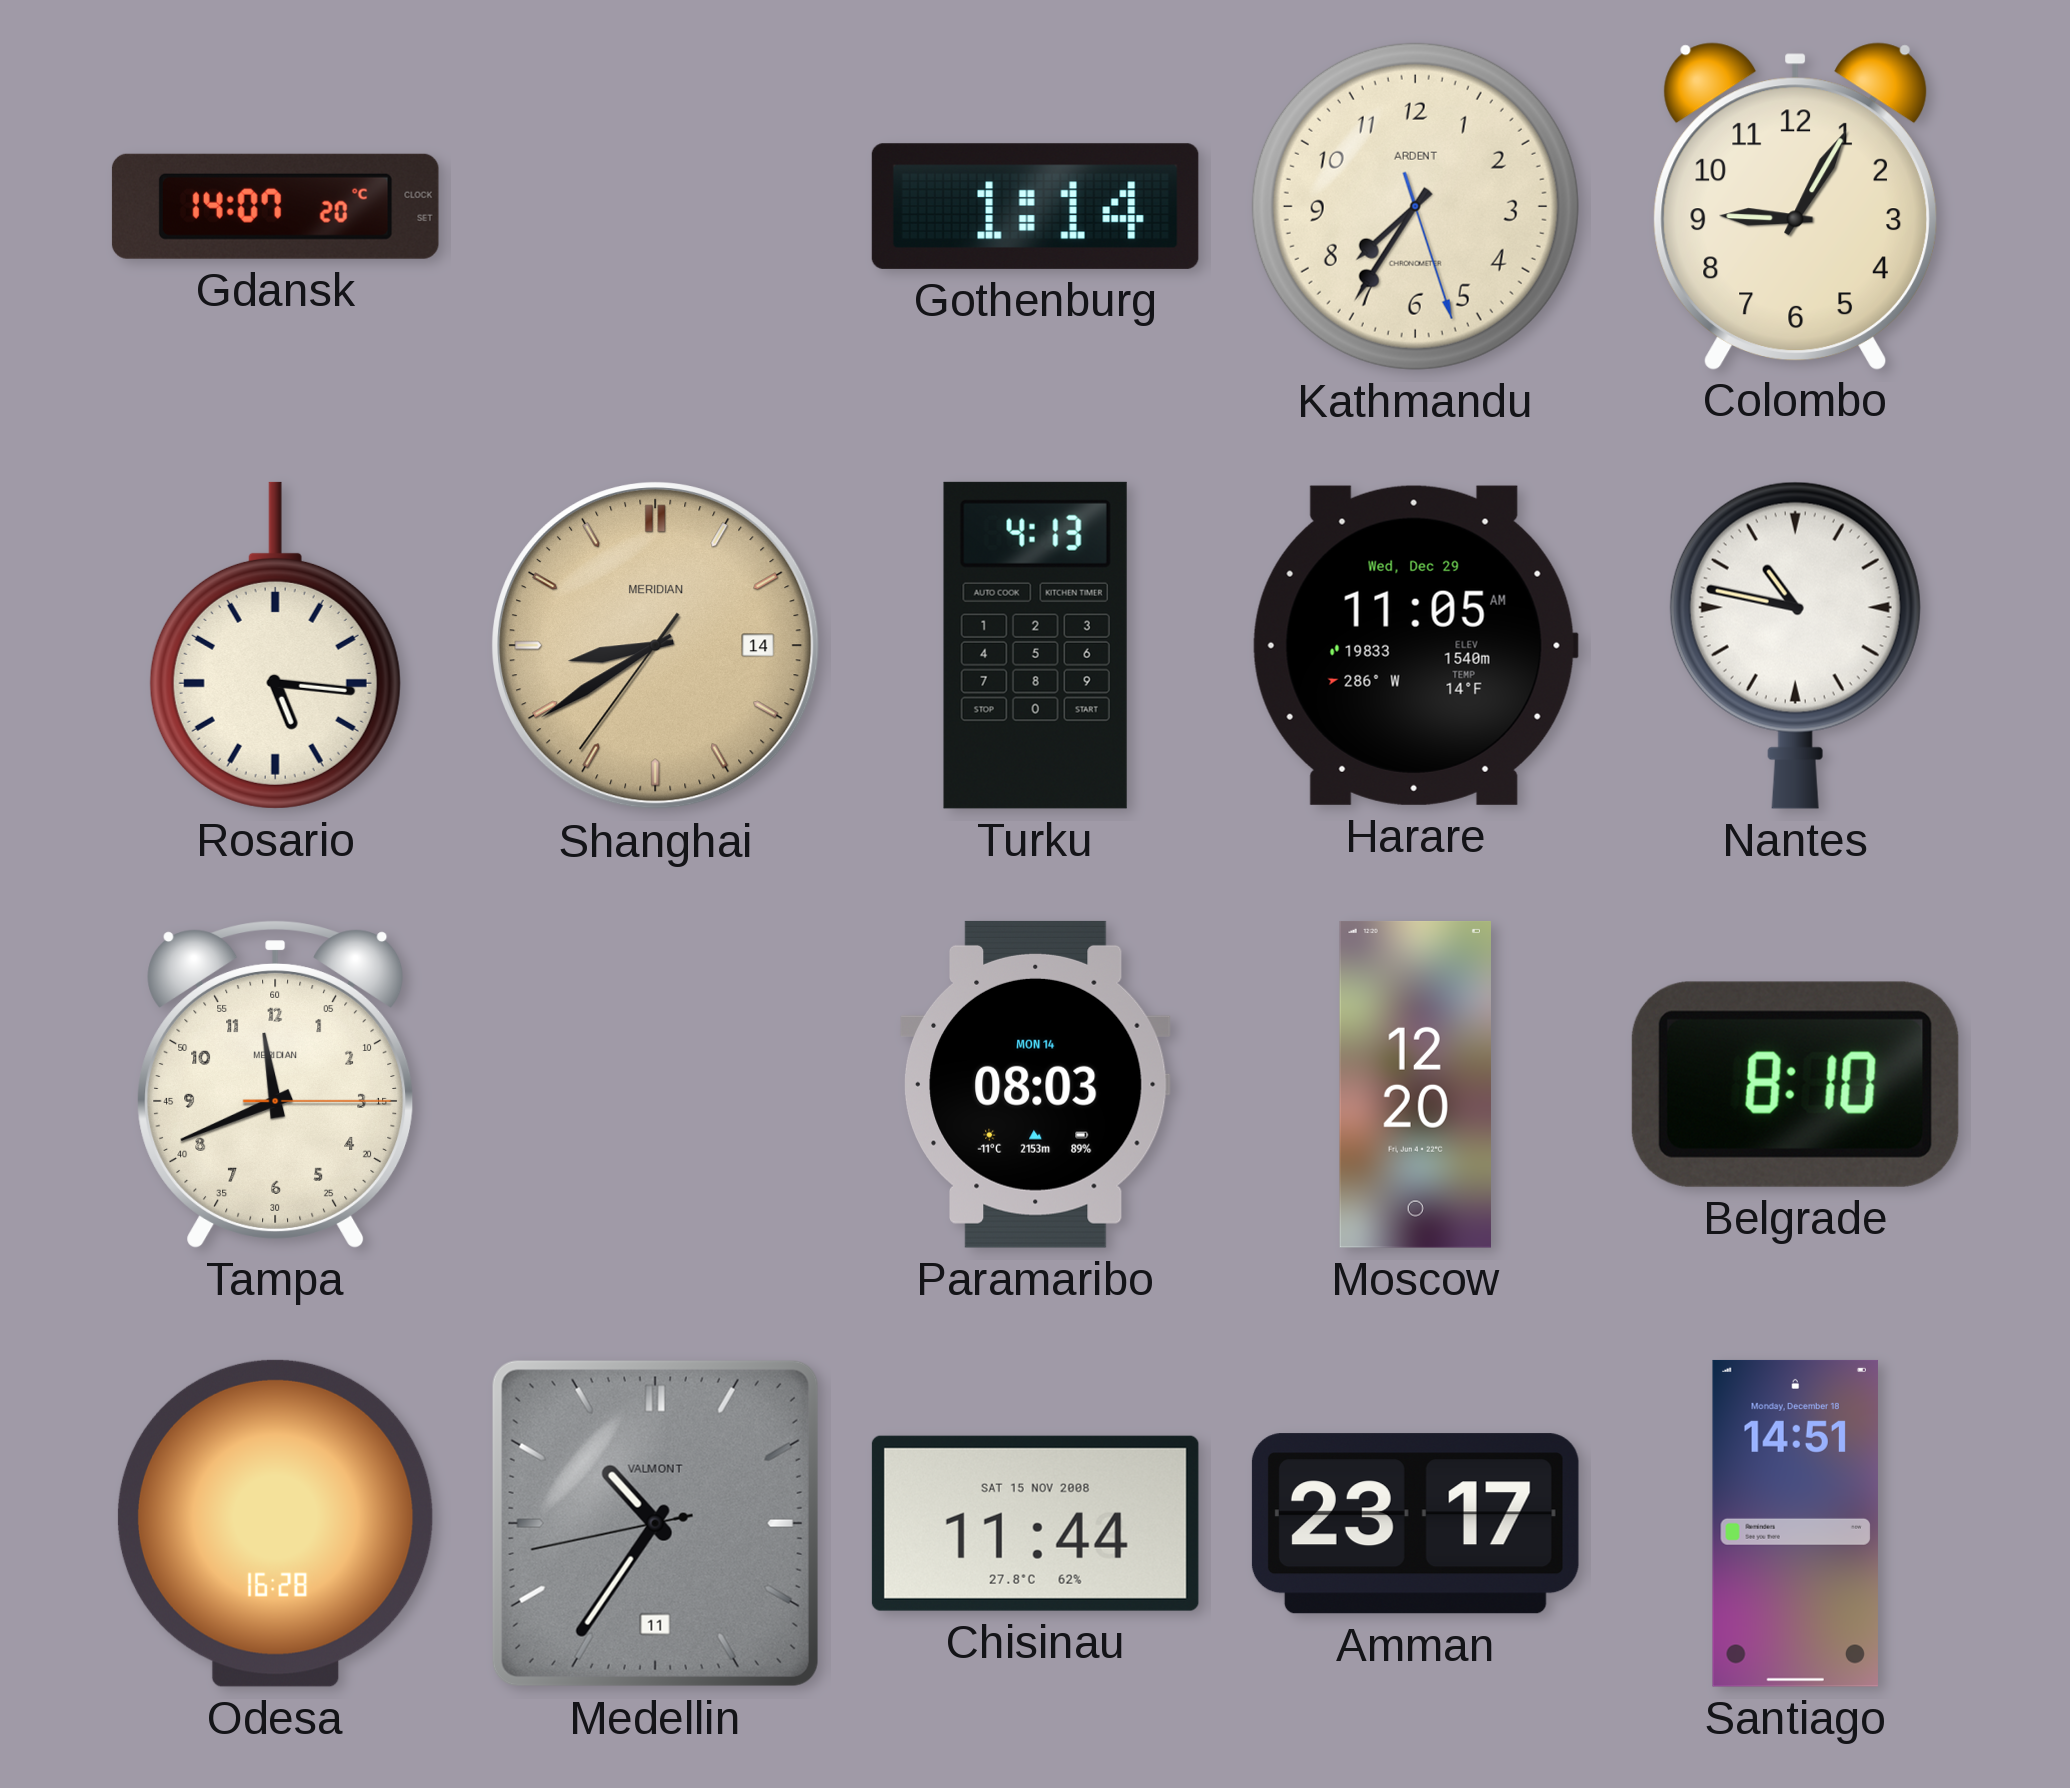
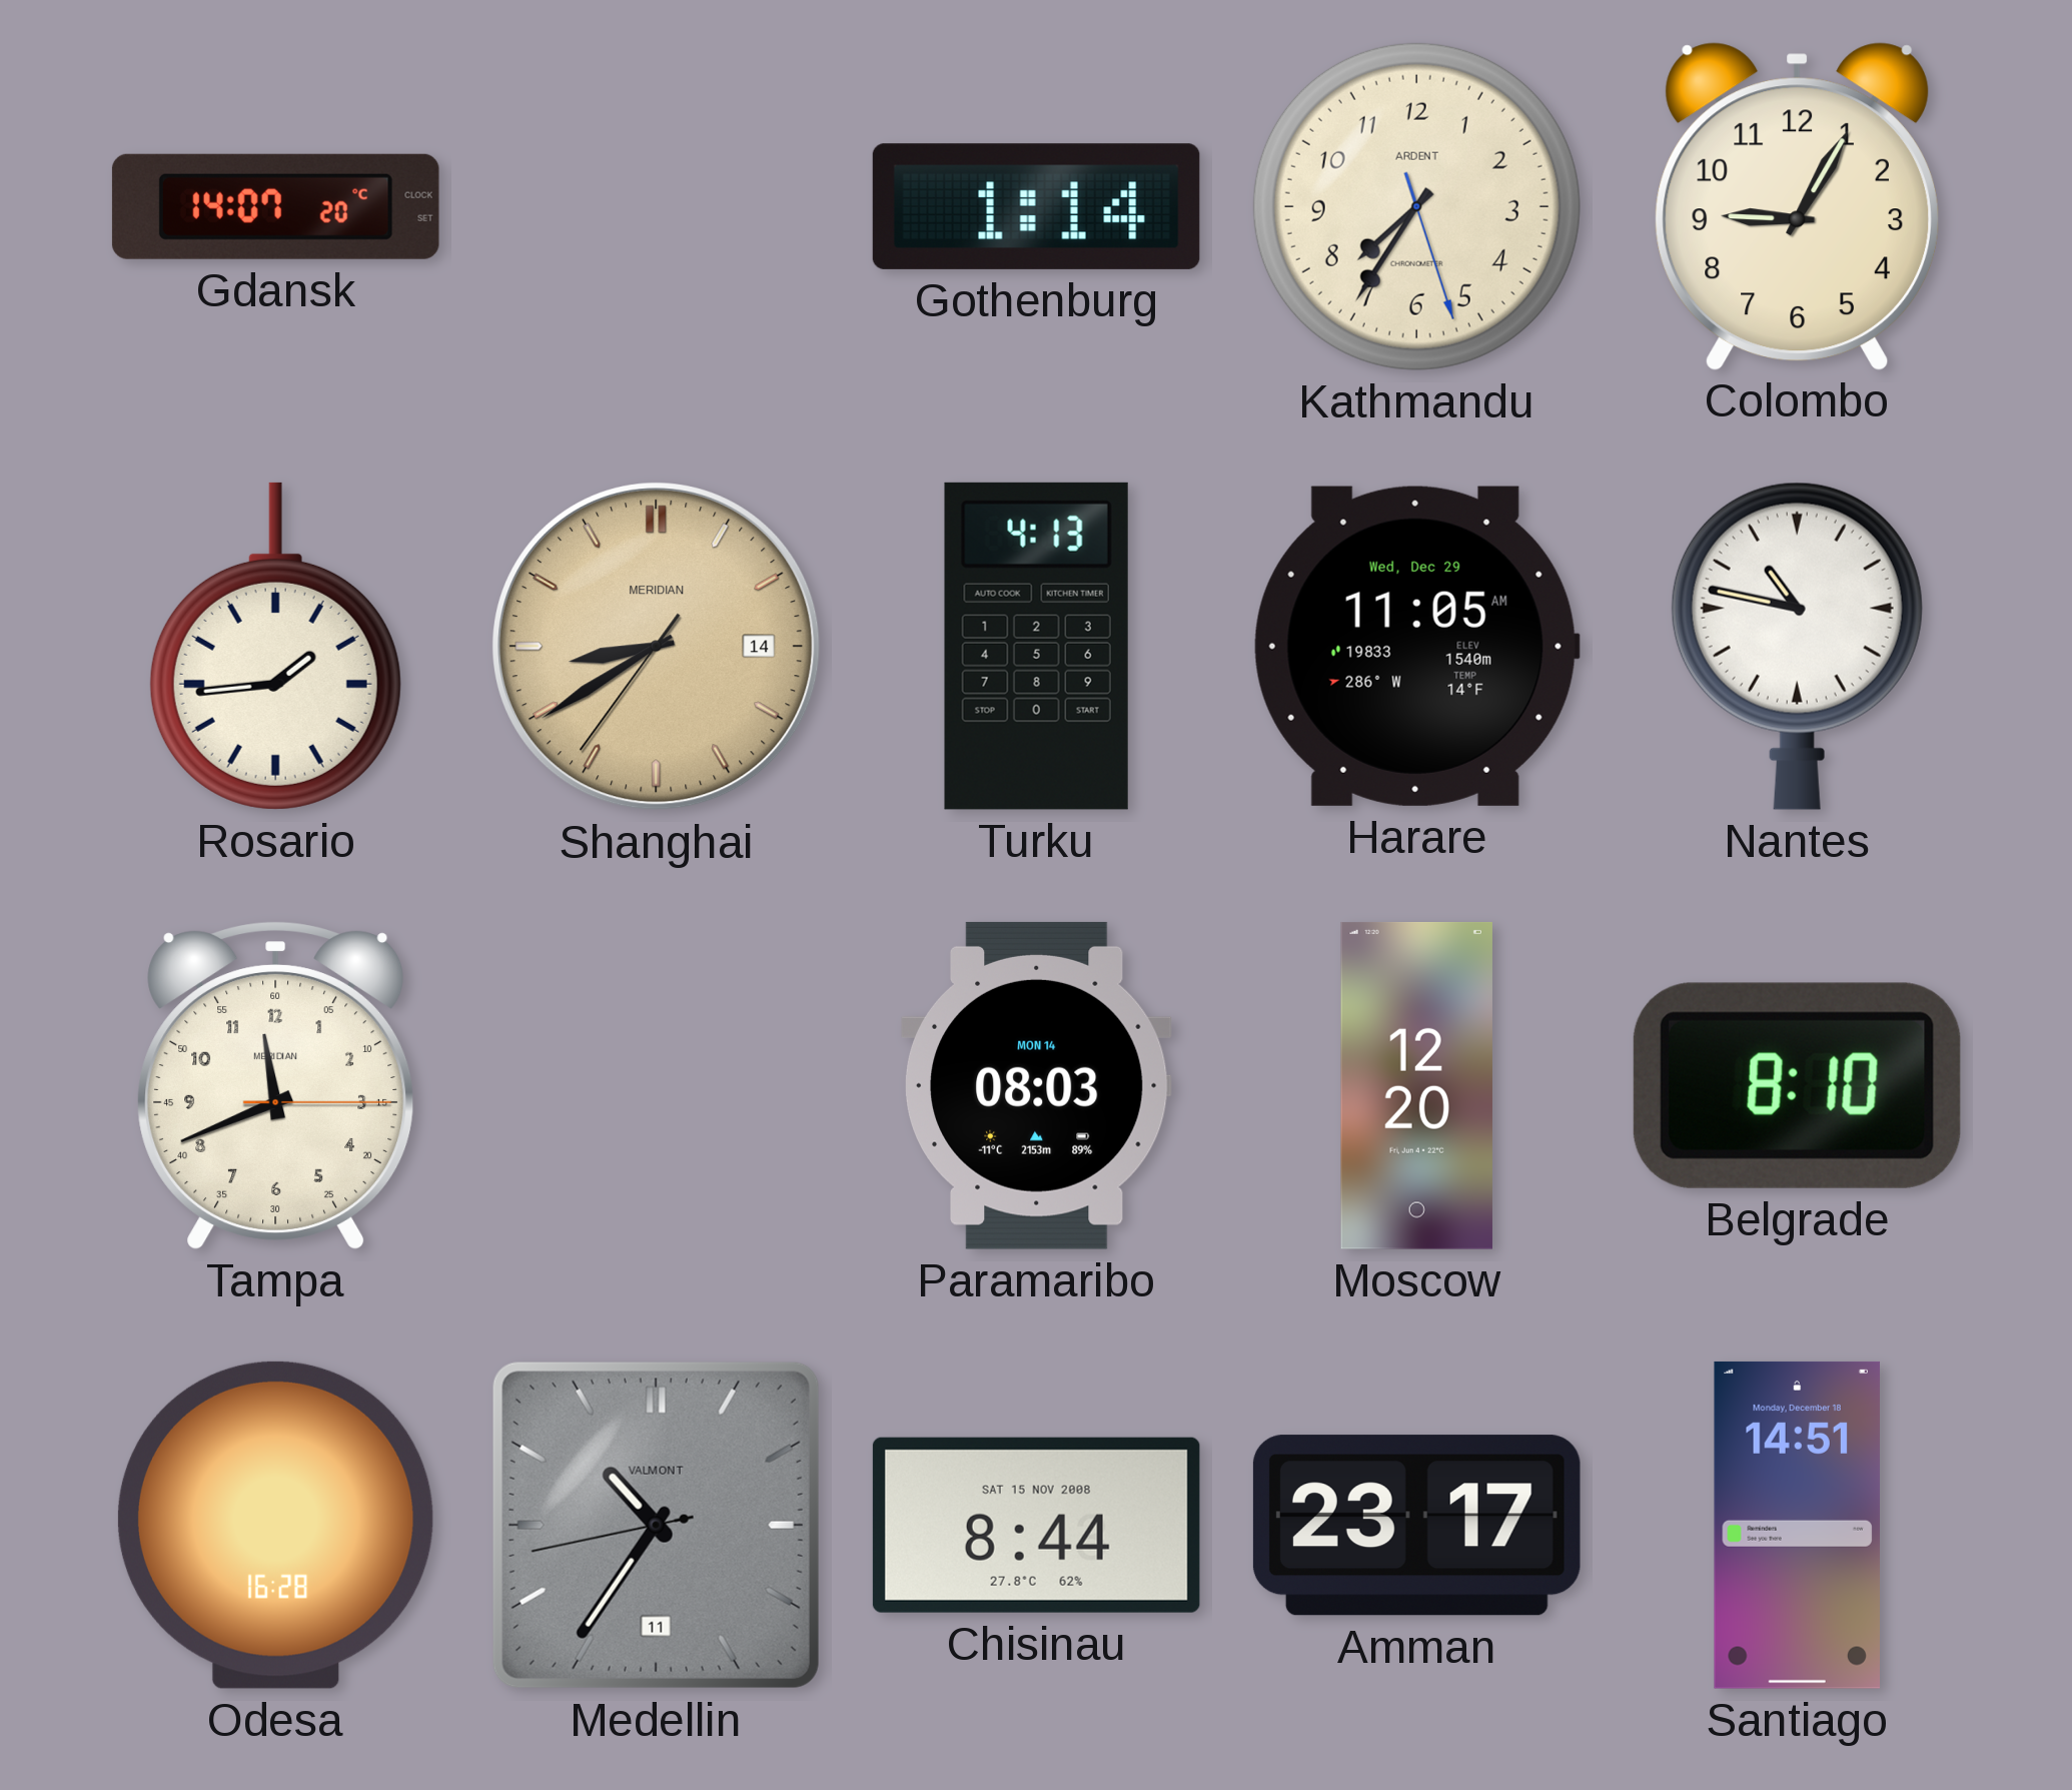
Rosario: 5:16 -> 1:44 (275, 646)
Chisinau: 11:44 -> 8:44 (1036, 1525)
